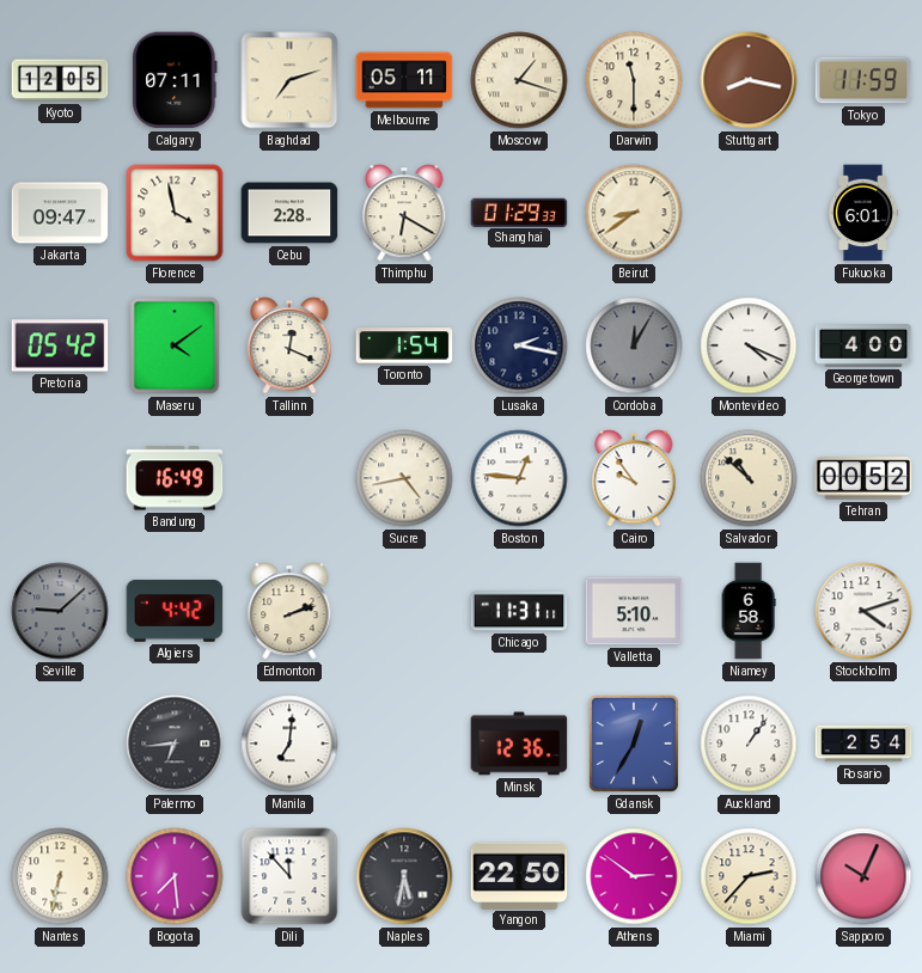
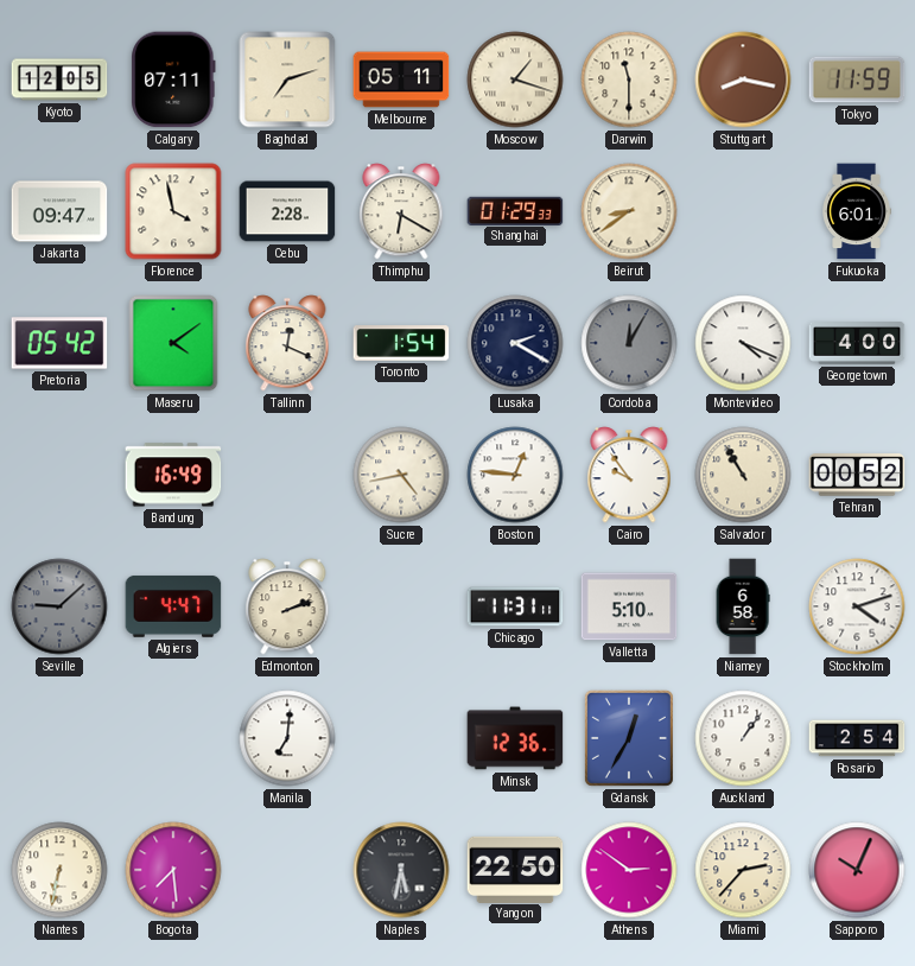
Lusaka: 2:17 -> 2:20 (515, 343)
Salvador: 10:52 -> 10:55 (743, 475)
Algiers: 4:42 -> 4:47 (173, 606)
Palermo: 6:44 -> none (175, 743)
Dili: 11:53 -> none (289, 876)
